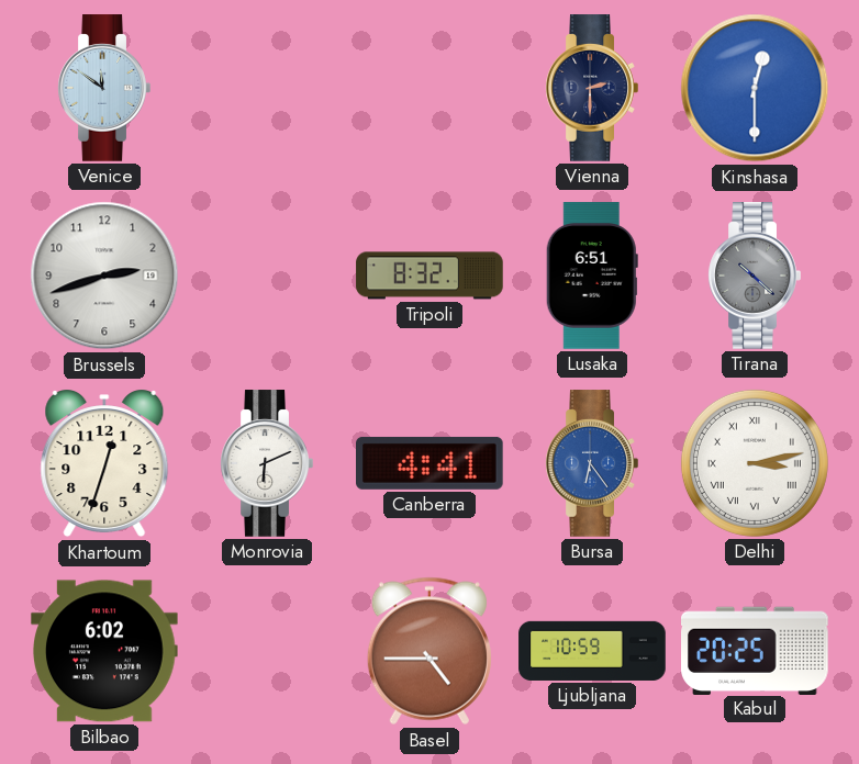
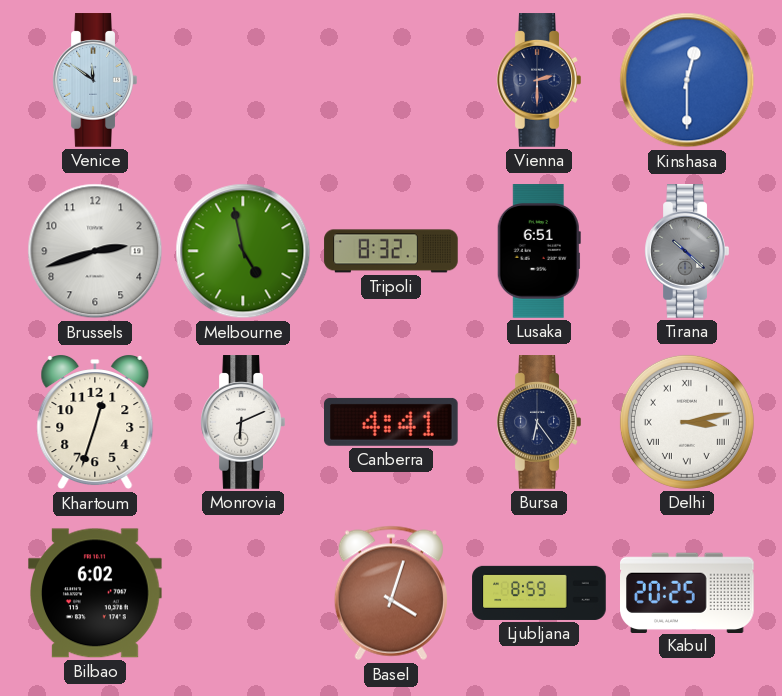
Melbourne: none -> 4:58 (243, 251)
Bursa dial: blue -> navy (539, 422)
Basel: 4:45 -> 4:03 (391, 593)
Ljubljana: 10:59 -> 8:59 (539, 593)
